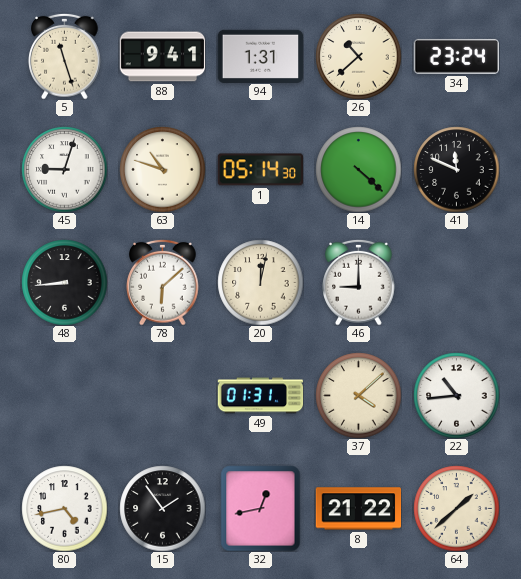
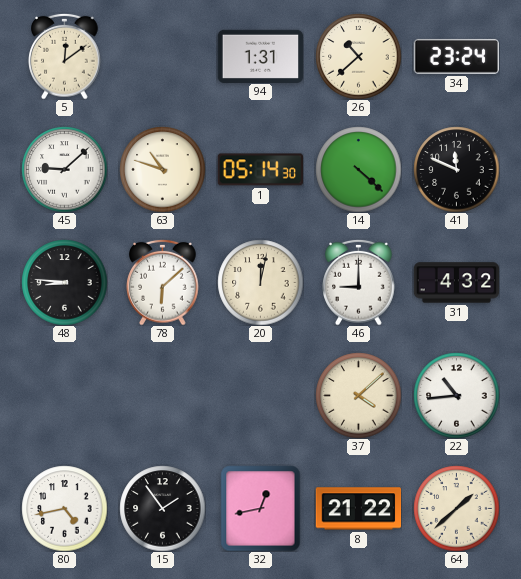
5: 11:27 -> 12:09 (65, 56)
88: 9:41 -> none (162, 57)
45: 9:03 -> 9:08 (64, 169)
48: 8:44 -> 8:46 (64, 282)
31: none -> 4:32 (456, 283)
49: 01:31 -> none (260, 396)
